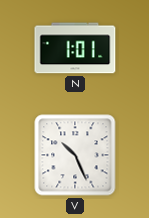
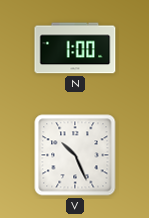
N: 1:01 -> 1:00 (75, 48)
